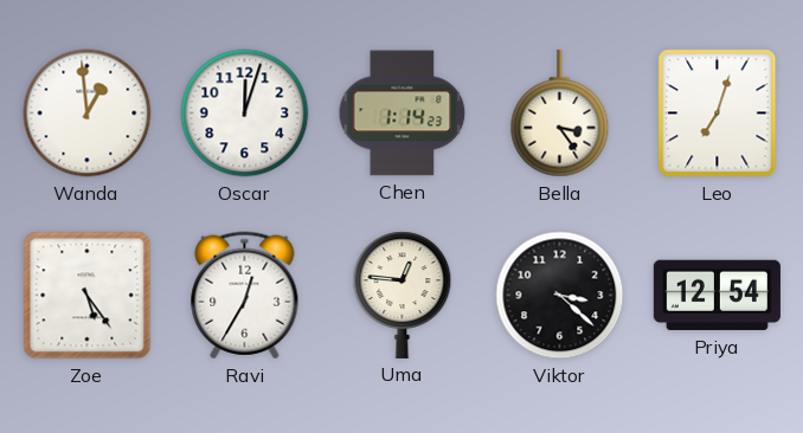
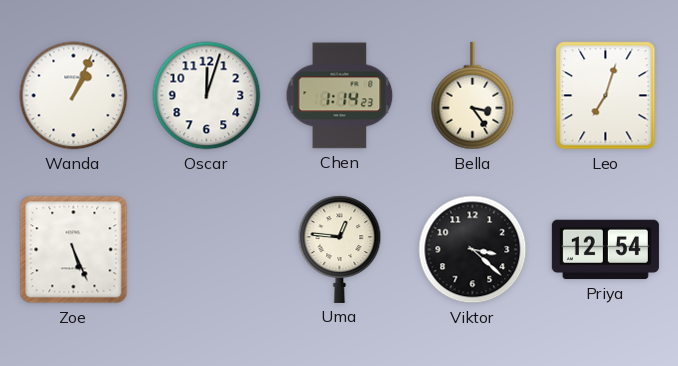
Wanda: 12:59 -> 1:04 (74, 96)
Zoe: 5:24 -> 5:26 (74, 250)
Ravi: 12:35 -> none (245, 296)
